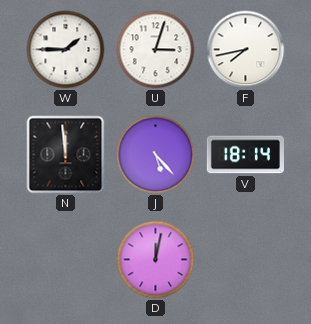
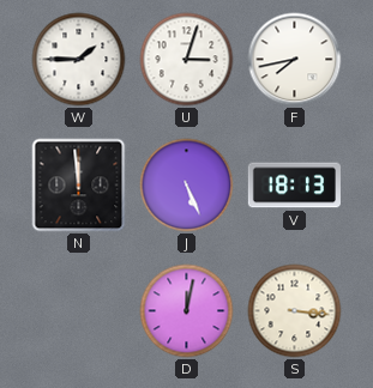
J: 5:23 -> 5:26 (187, 186)
V: 18:14 -> 18:13 (294, 186)
S: none -> 3:16 (295, 311)
